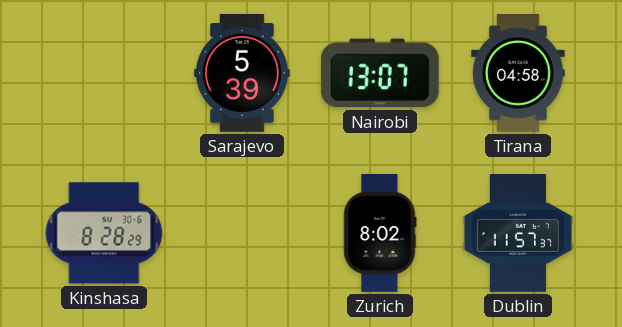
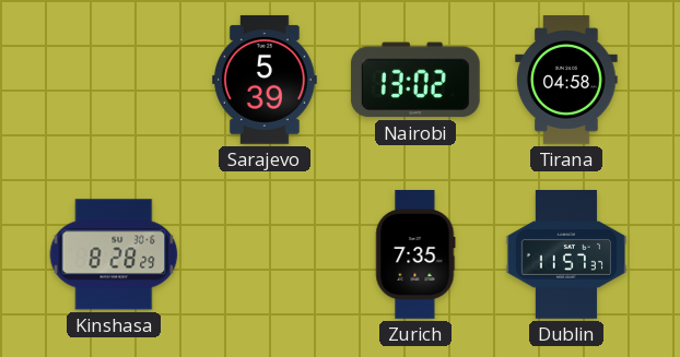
Nairobi: 13:07 -> 13:02 (415, 80)
Zurich: 8:02 -> 7:35 (415, 255)
